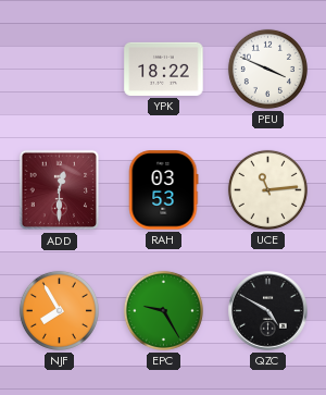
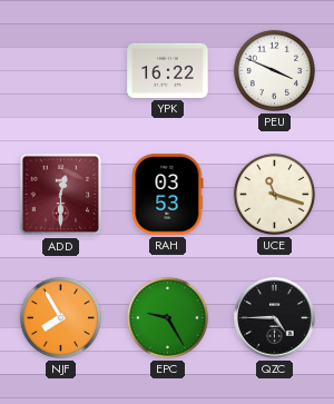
YPK: 18:22 -> 16:22 (168, 70)
UCE: 11:14 -> 11:18 (274, 194)
QZC: 4:50 -> 4:45 (275, 318)
